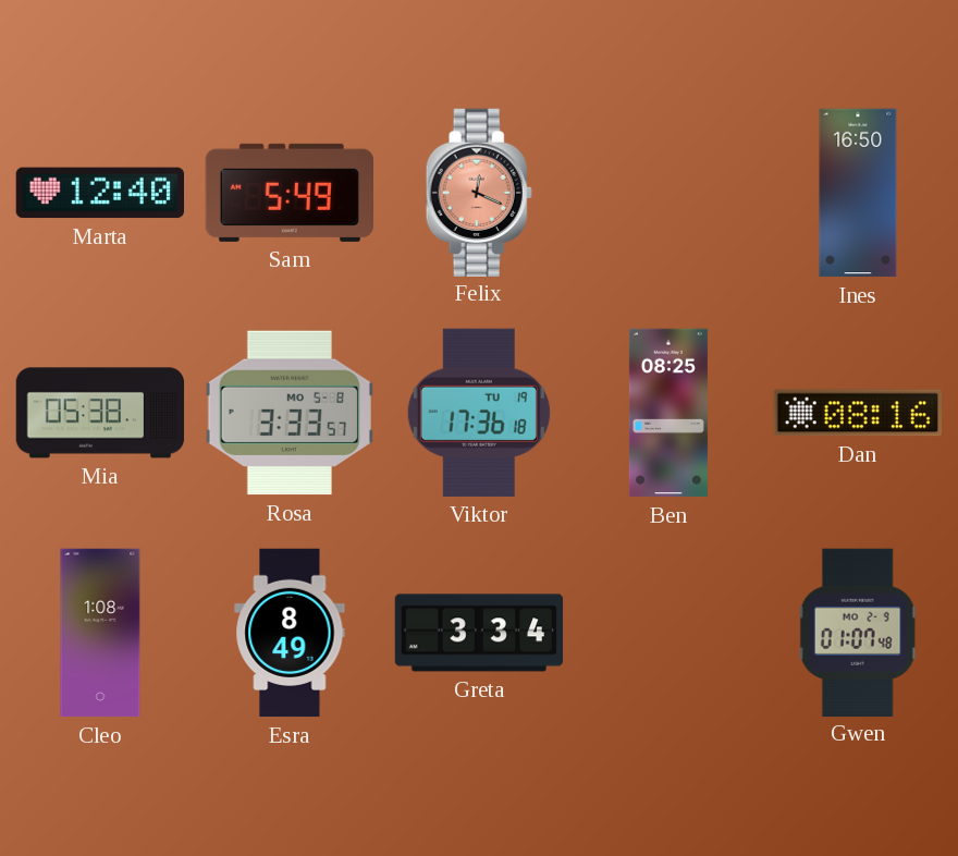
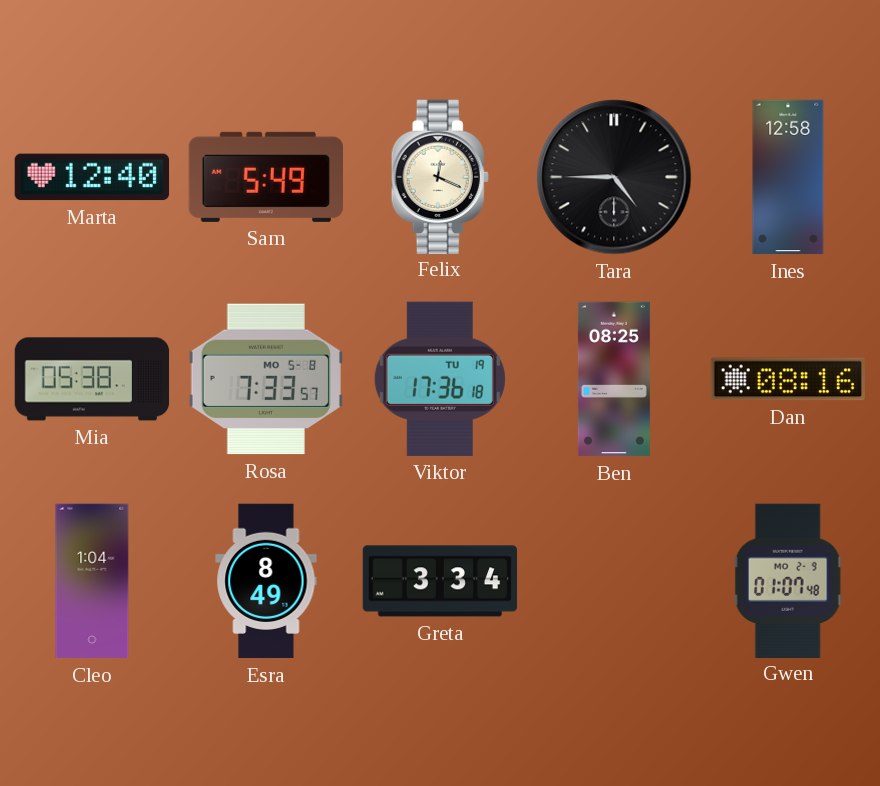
Felix dial: salmon -> cream (440, 176)
Tara: none -> 4:45 (614, 177)
Ines: 16:50 -> 12:58 (788, 177)
Rosa: 3:33 -> 7:33 (265, 379)
Cleo: 1:08 -> 1:04 (92, 581)
